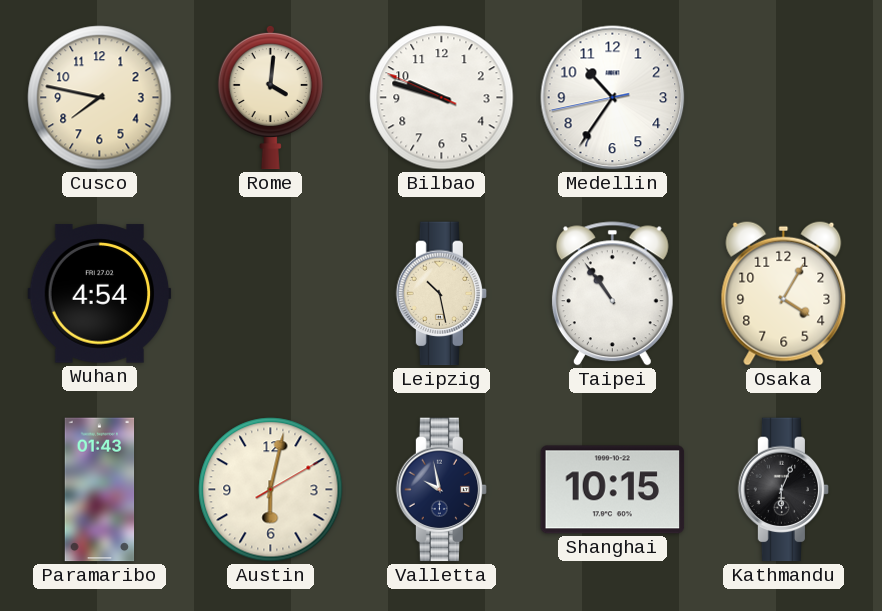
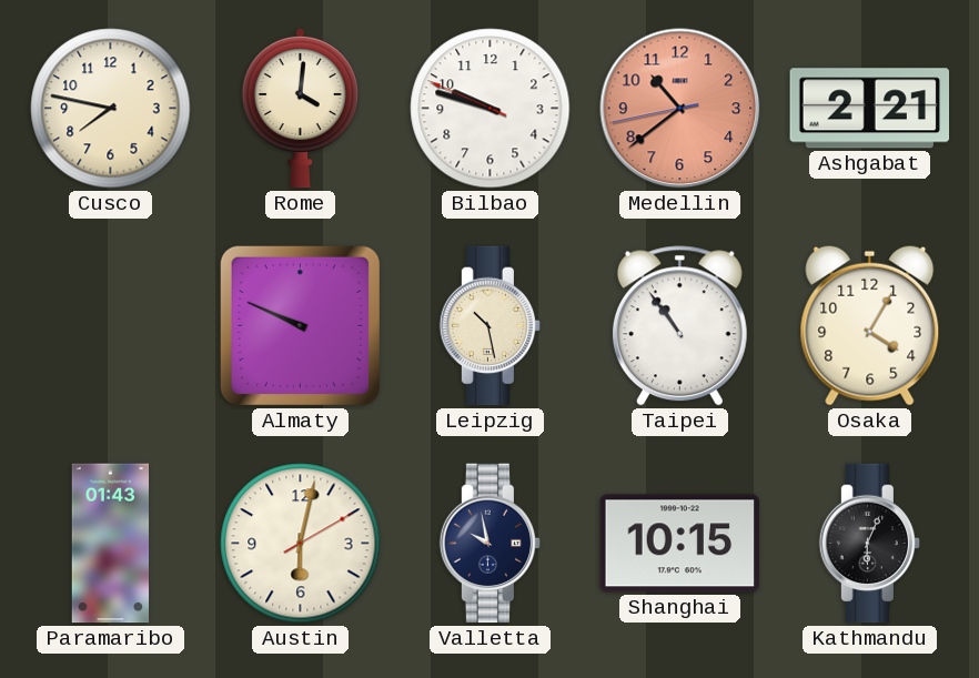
Medellin: 10:35 -> 10:38 (680, 109)
Medellin dial: white -> salmon (680, 109)
Ashgabat: none -> 2:21 (870, 109)
Wuhan: 4:54 -> none (100, 294)
Almaty: none -> 9:49 (300, 325)
